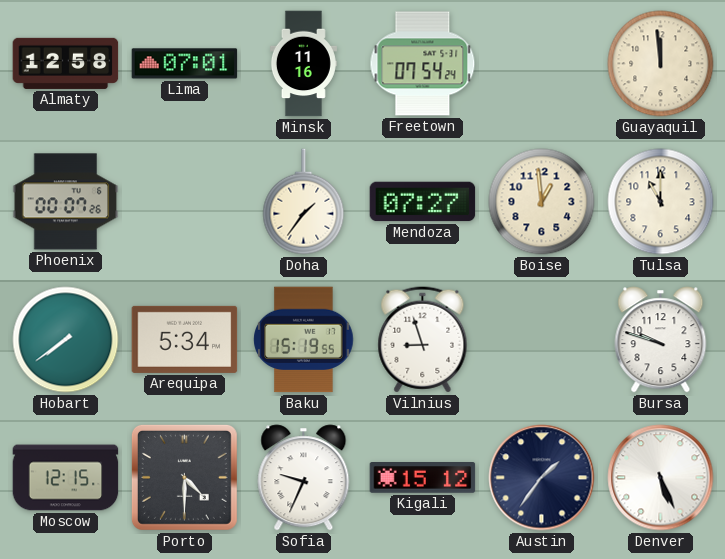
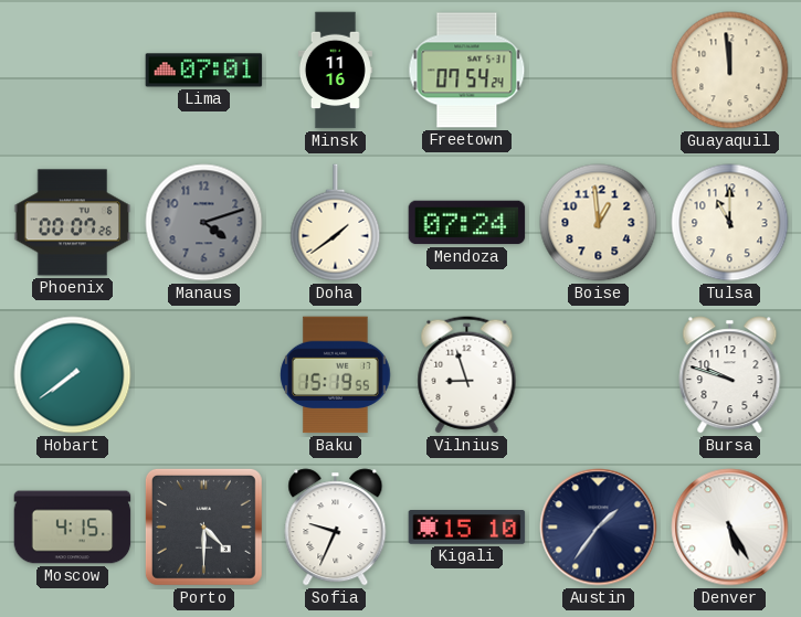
Almaty: 12:58 -> none (66, 63)
Manaus: none -> 4:12 (204, 223)
Doha: 1:36 -> 1:39 (336, 223)
Mendoza: 07:27 -> 07:24 (467, 223)
Arequipa: 5:34 -> none (185, 339)
Moscow: 12:15 -> 4:15 (73, 528)
Kigali: 15:12 -> 15:10 (467, 528)
Denver: 5:26 -> 5:25 (730, 528)
